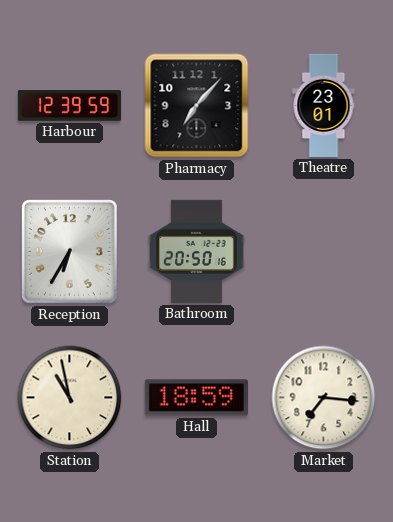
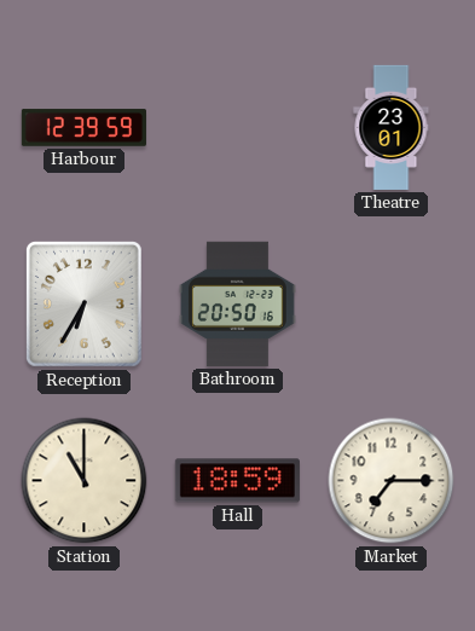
Pharmacy: 7:07 -> none (197, 106)
Station: 10:58 -> 11:00 (85, 481)
Market: 7:16 -> 7:15 (392, 481)
